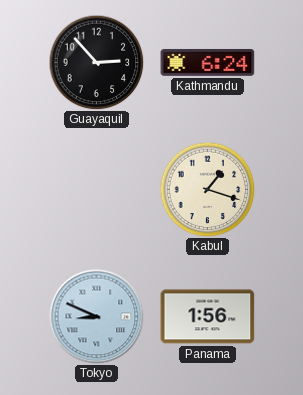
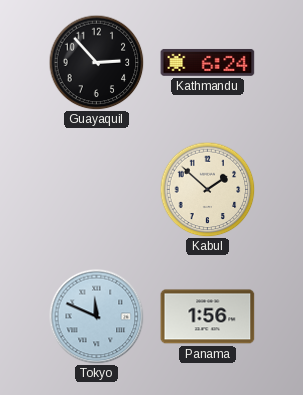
Kabul: 1:18 -> 1:52 (207, 189)
Tokyo: 8:49 -> 11:49 (96, 316)
